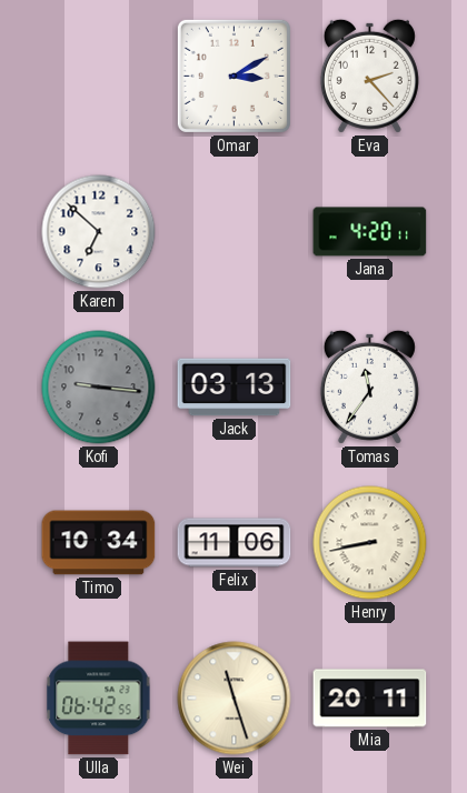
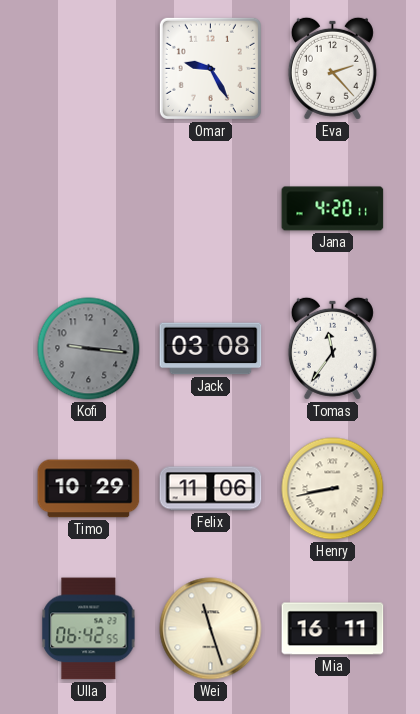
Omar: 3:10 -> 9:25 (210, 68)
Karen: 6:52 -> none (99, 232)
Jack: 03:13 -> 03:08 (211, 349)
Timo: 10:34 -> 10:29 (89, 489)
Mia: 20:11 -> 16:11 (333, 629)
